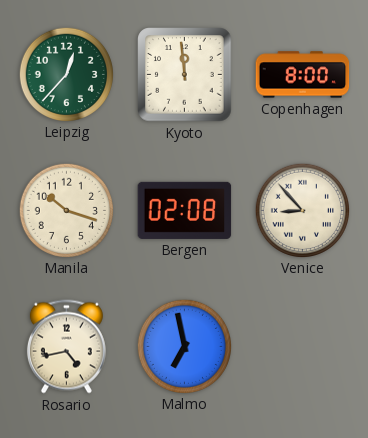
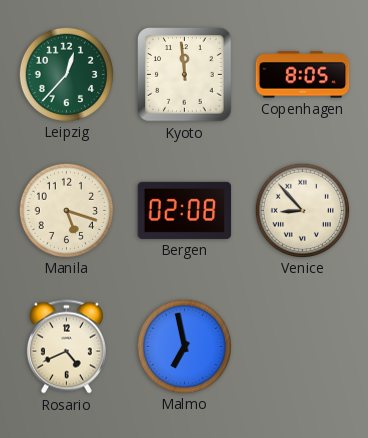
Copenhagen: 8:00 -> 8:05 (303, 75)
Manila: 10:18 -> 5:18 (66, 210)
Rosario: 4:43 -> 4:41 (66, 347)
